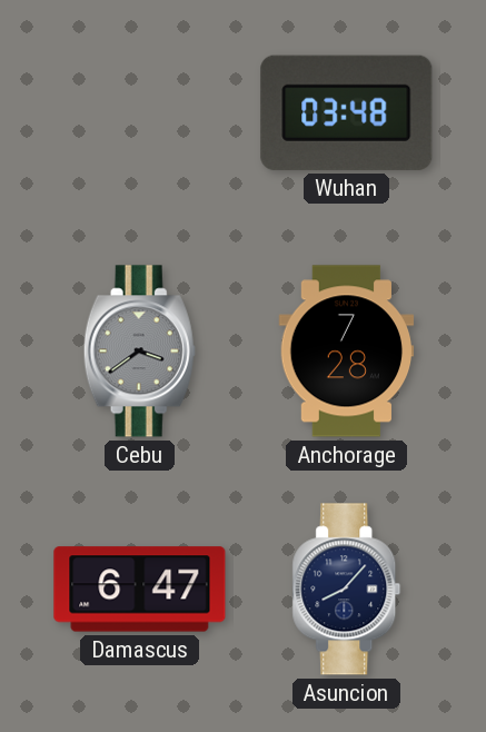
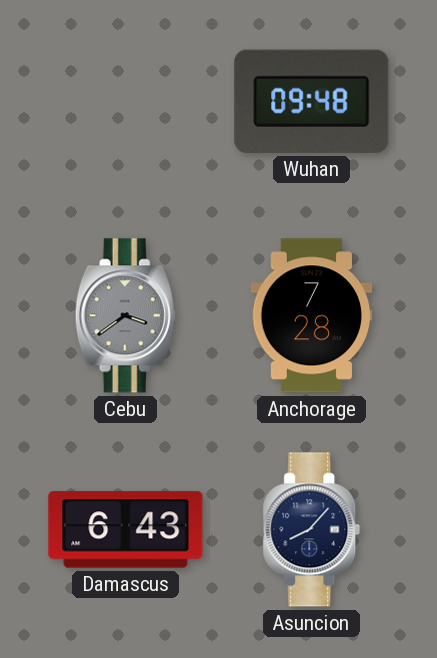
Wuhan: 03:48 -> 09:48 (312, 101)
Damascus: 6:47 -> 6:43 (126, 530)
